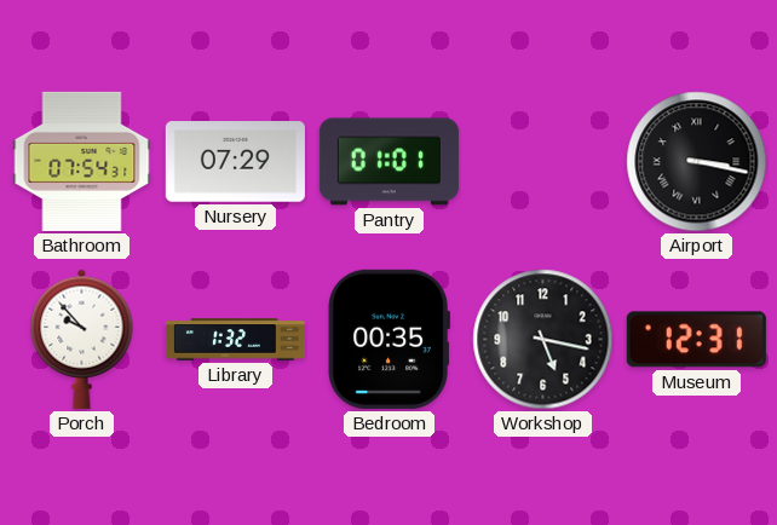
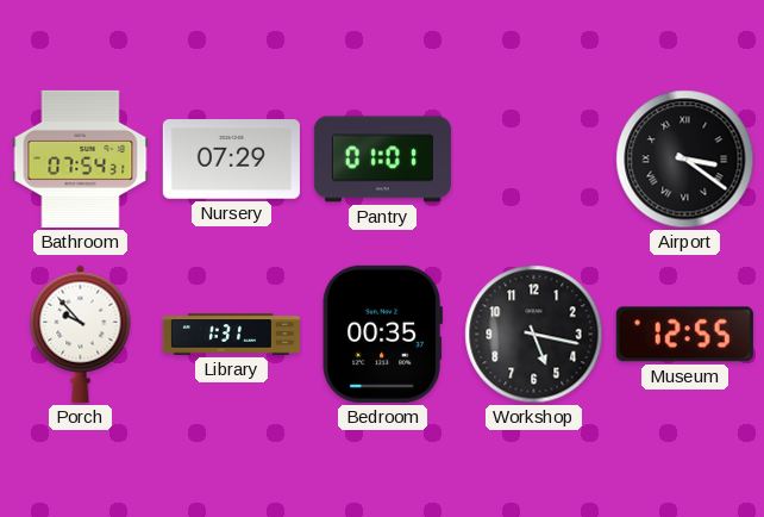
Airport: 3:17 -> 3:21 (685, 160)
Library: 1:32 -> 1:31 (231, 335)
Museum: 12:31 -> 12:55 (684, 335)
